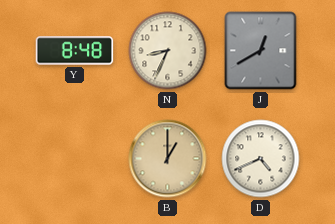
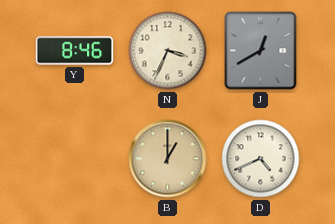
Y: 8:48 -> 8:46 (75, 51)
N: 8:34 -> 3:34 (168, 51)
